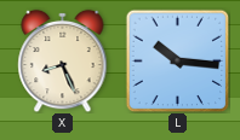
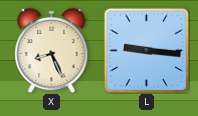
L: 10:16 -> 9:16 (146, 50)
